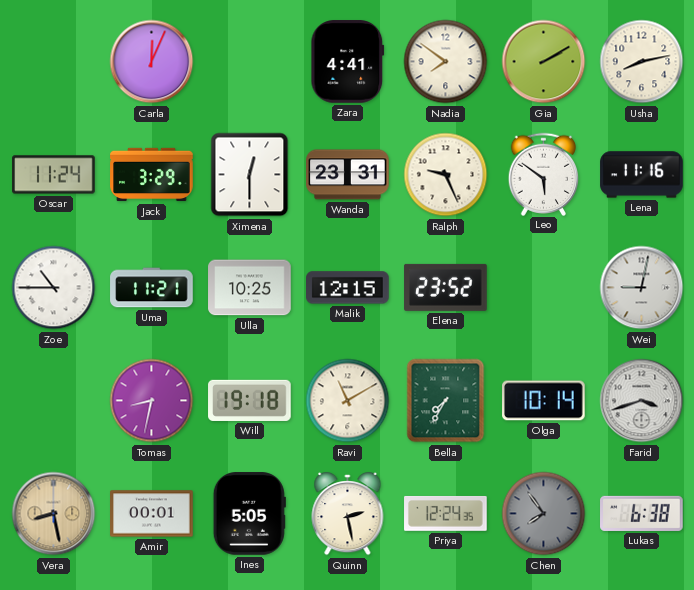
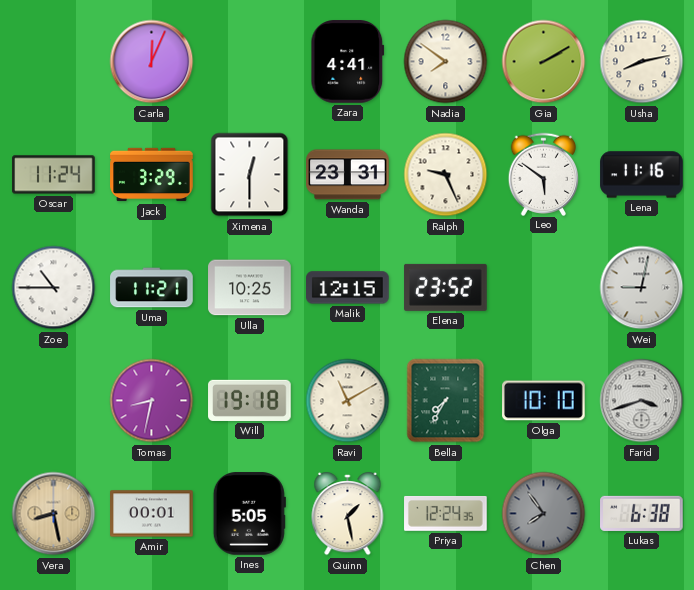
Olga: 10:14 -> 10:10 (544, 401)
Quinn: 2:28 -> 1:28 (348, 515)
